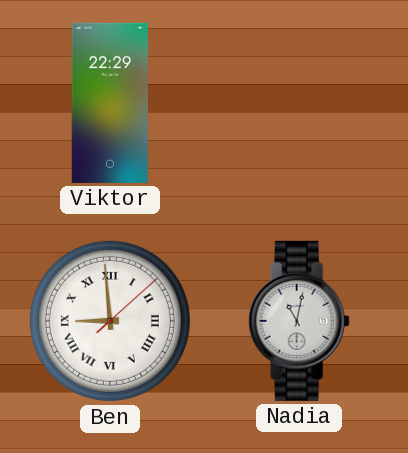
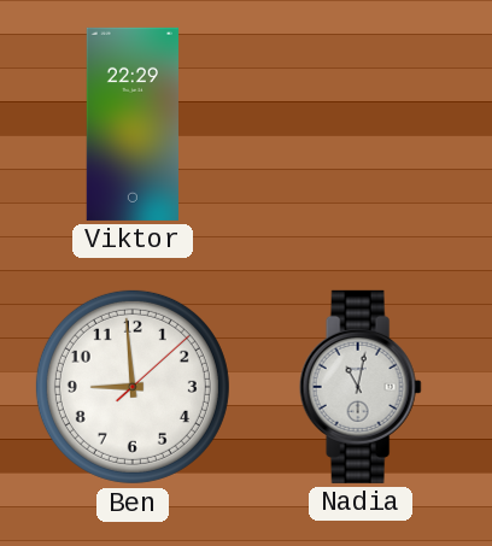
Ben numerals: Roman -> Arabic (133, 387)
